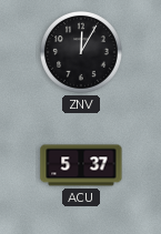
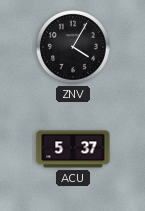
ZNV: 12:05 -> 4:05 (74, 48)
